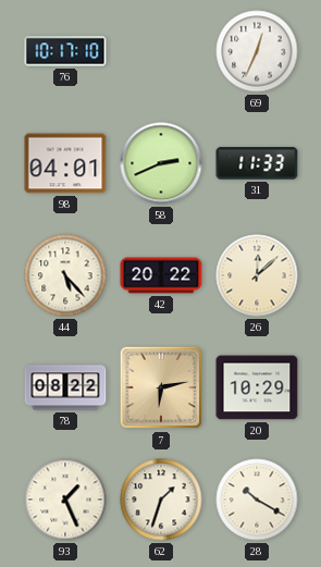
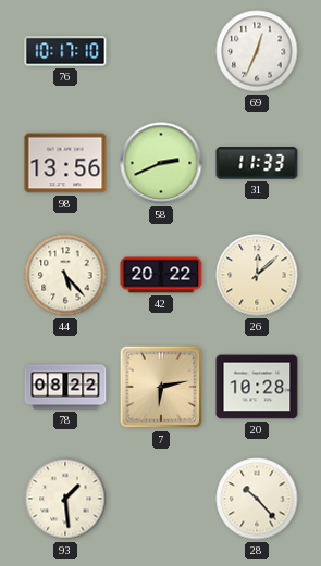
98: 04:01 -> 13:56 (65, 163)
20: 10:29 -> 10:28 (257, 387)
93: 1:26 -> 1:29 (65, 499)
62: 1:33 -> none (161, 500)
28: 10:20 -> 10:23 (257, 499)
